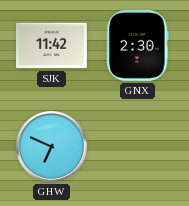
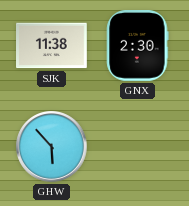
SJK: 11:42 -> 11:38 (52, 46)
GHW: 6:49 -> 5:53 (52, 147)
